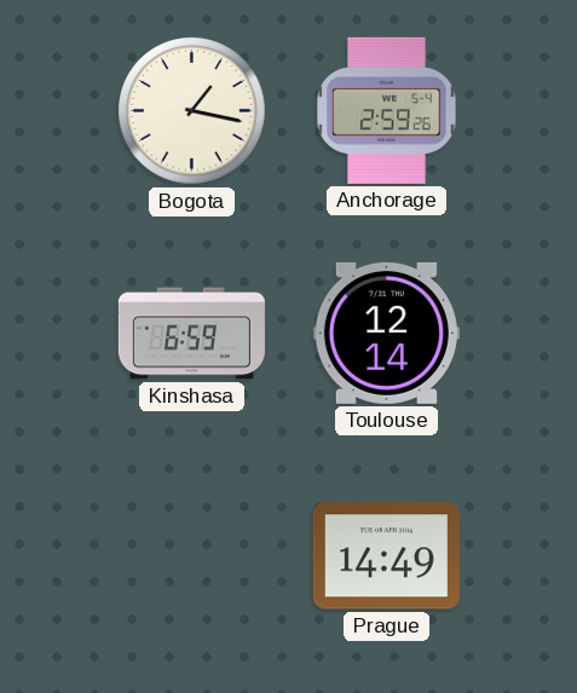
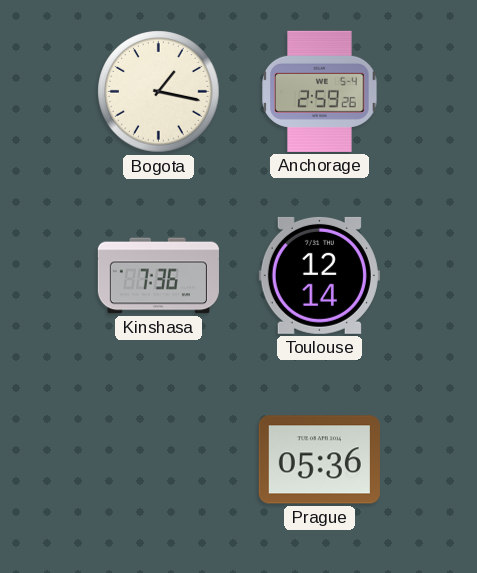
Kinshasa: 6:59 -> 7:36 (158, 276)
Prague: 14:49 -> 05:36 (319, 460)
